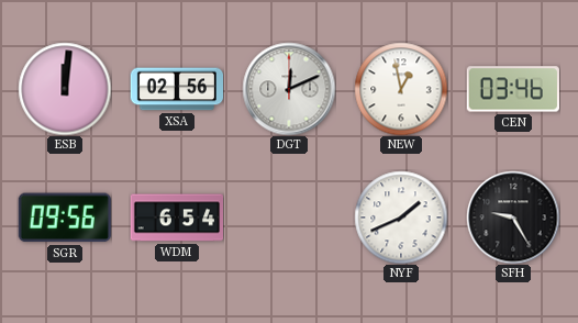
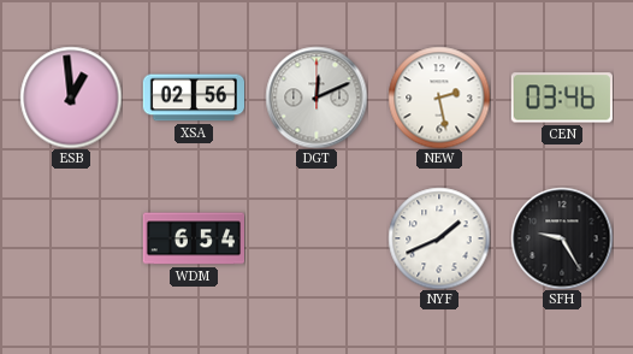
ESB: 12:01 -> 12:59 (71, 98)
NEW: 12:58 -> 2:28 (439, 98)
SGR: 09:56 -> none (65, 218)
